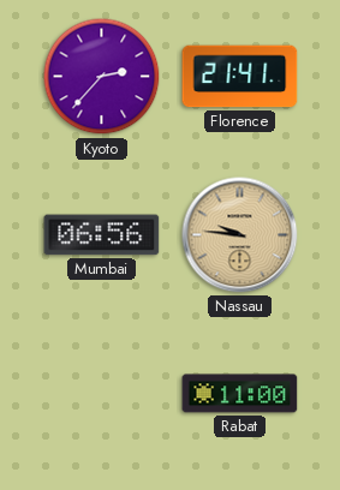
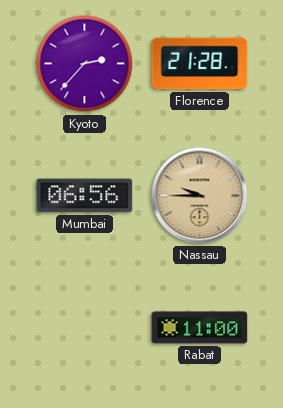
Florence: 21:41 -> 21:28 (200, 64)
Nassau: 9:46 -> 9:45 (200, 196)
